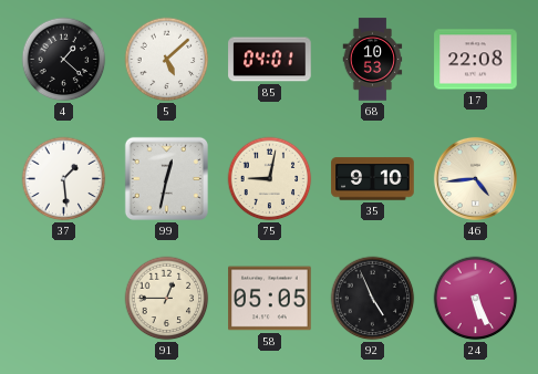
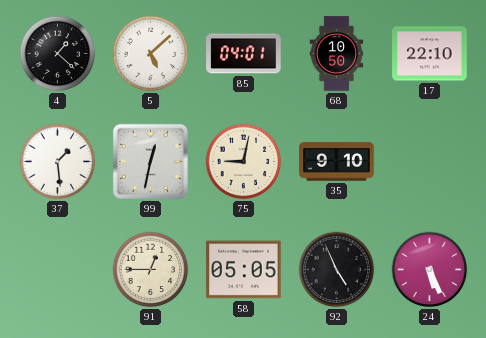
68: 10:53 -> 10:50 (337, 54)
17: 22:08 -> 22:10 (430, 54)
46: 4:44 -> none (475, 178)
